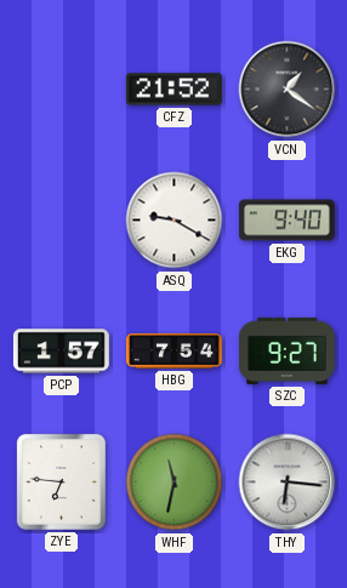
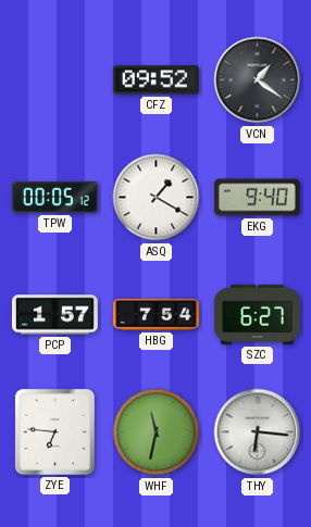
CFZ: 21:52 -> 09:52 (155, 80)
TPW: none -> 00:05 (54, 198)
ASQ: 9:20 -> 1:20 (157, 198)
SZC: 9:27 -> 6:27 (257, 314)
